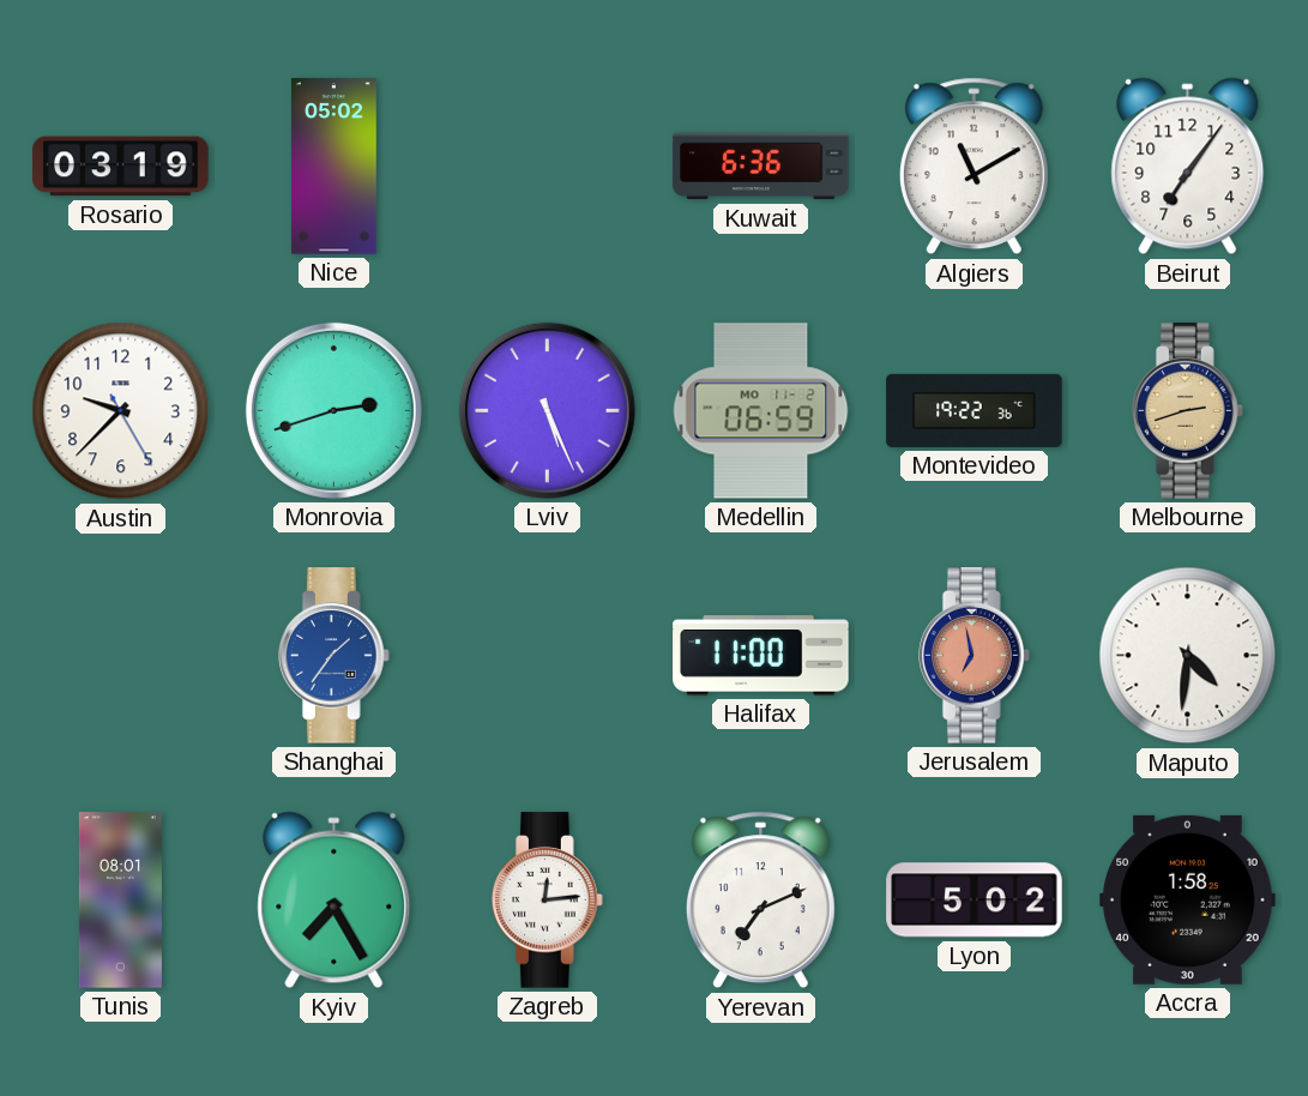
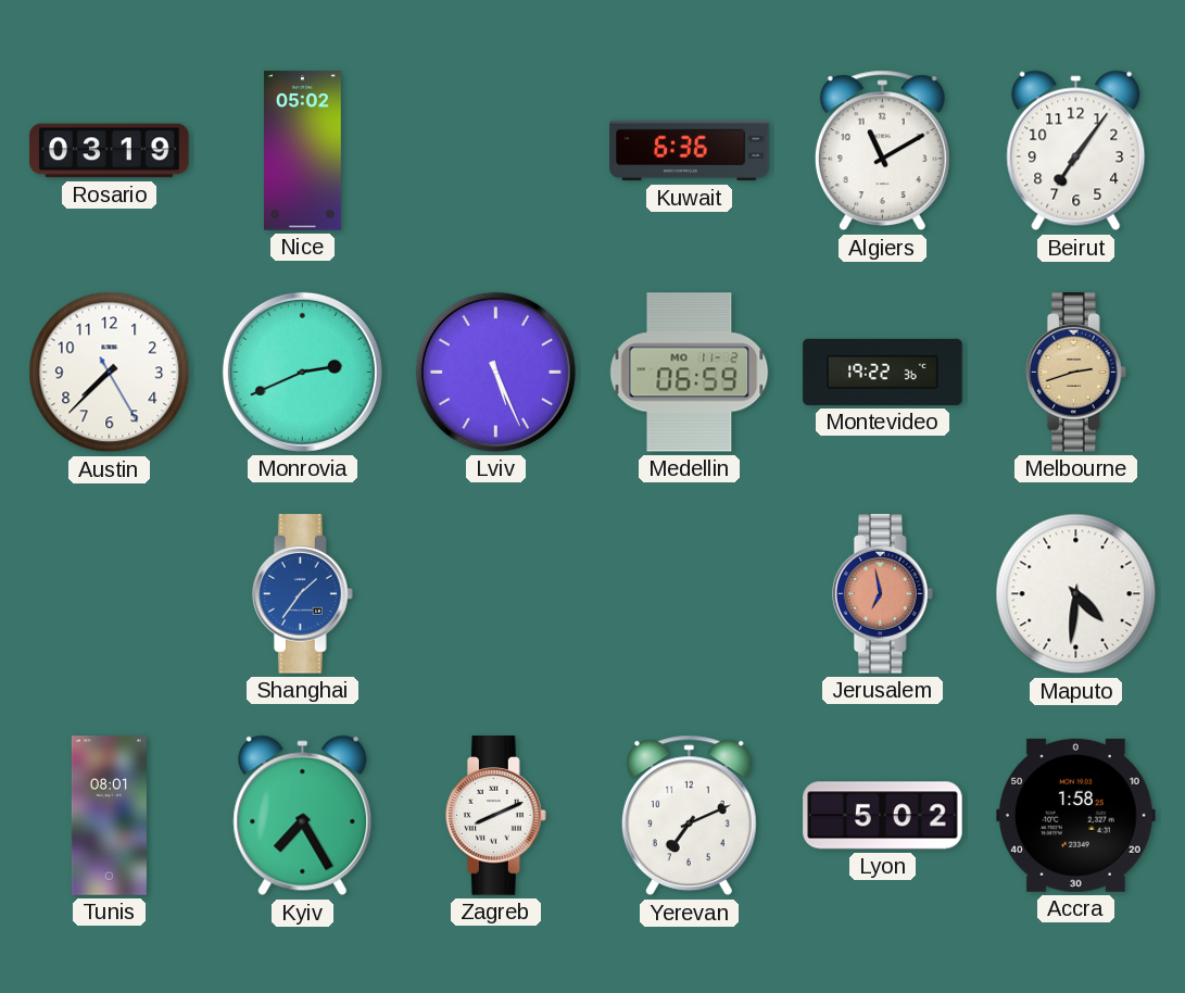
Austin: 9:37 -> 7:37 (110, 373)
Monrovia: 2:42 -> 2:41 (302, 372)
Halifax: 11:00 -> none (761, 656)
Zagreb: 12:14 -> 8:11 (495, 816)
